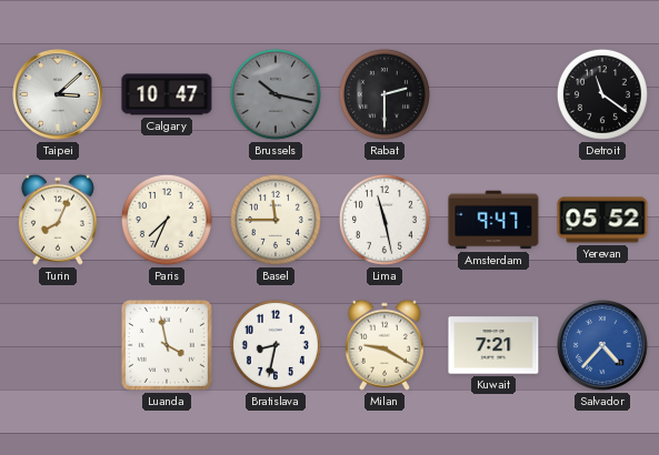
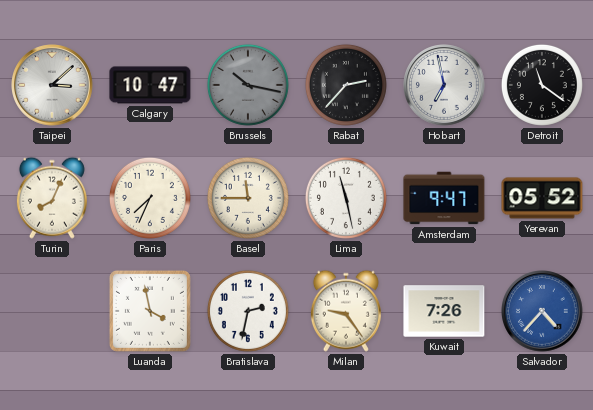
Rabat: 2:30 -> 2:37 (346, 85)
Hobart: none -> 6:58 (445, 86)
Bratislava: 8:32 -> 2:32 (248, 311)
Milan: 9:20 -> 9:24 (346, 311)
Kuwait: 7:21 -> 7:26 (444, 311)
